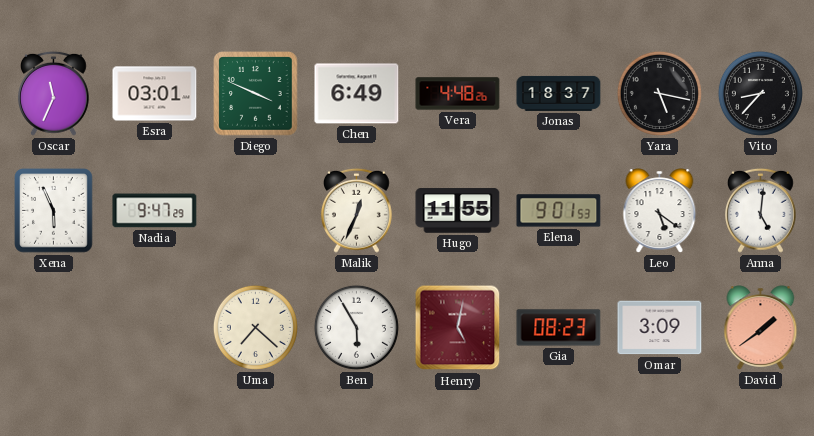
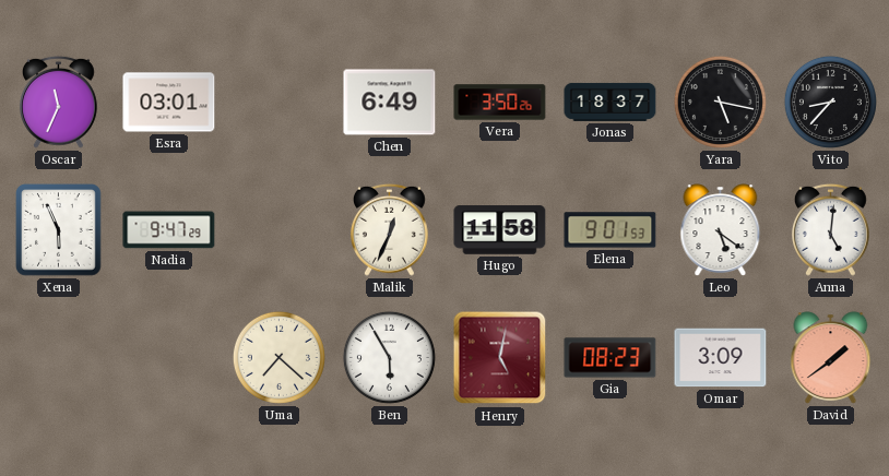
Diego: 3:49 -> none (256, 94)
Vera: 4:48 -> 3:50 (500, 103)
Hugo: 11:55 -> 11:58 (500, 230)
